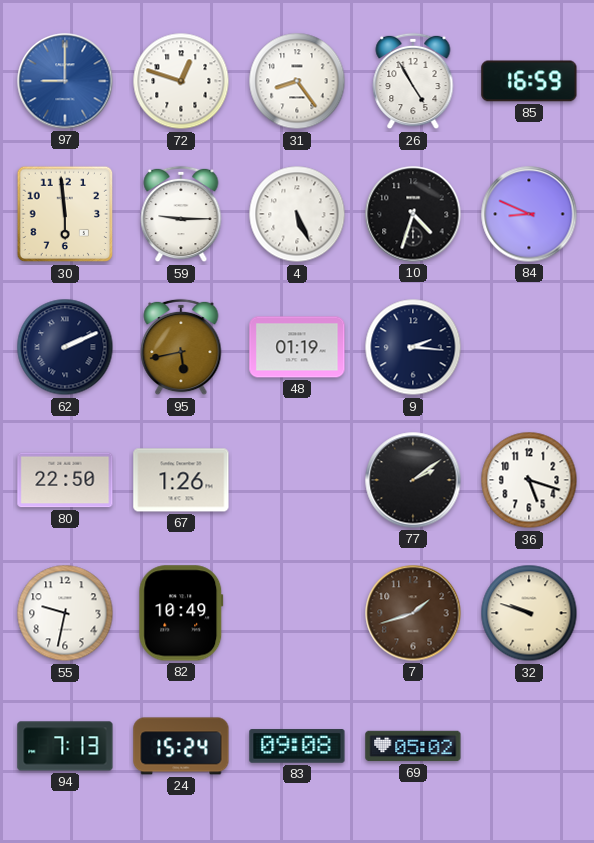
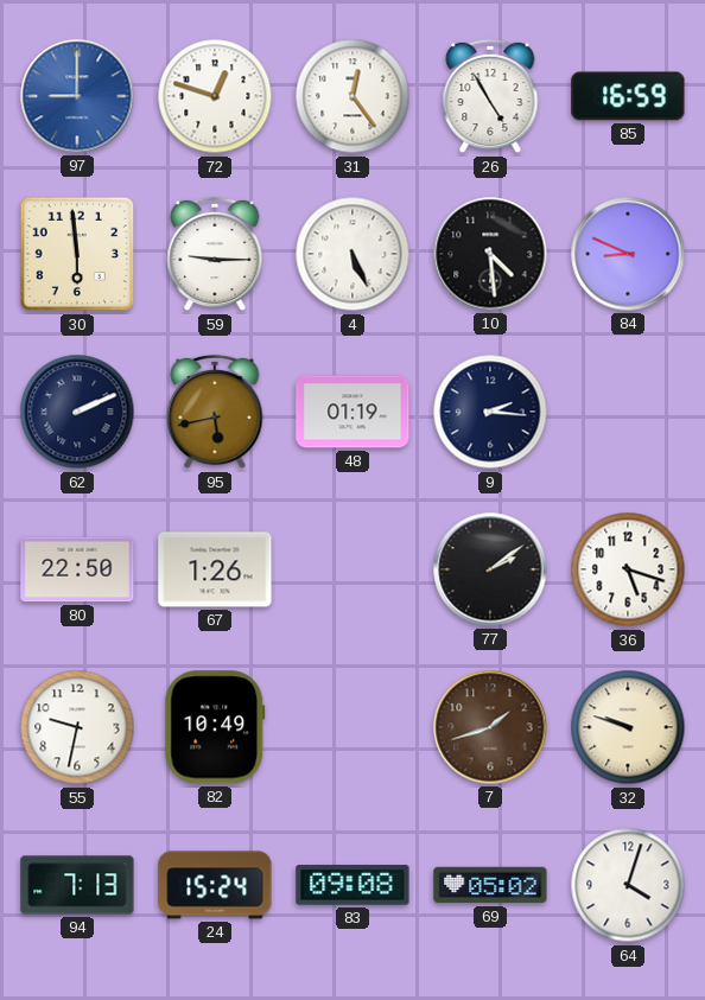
31: 8:24 -> 12:24 (352, 96)
10: 4:33 -> 4:29 (490, 254)
64: none -> 4:03 (628, 885)
